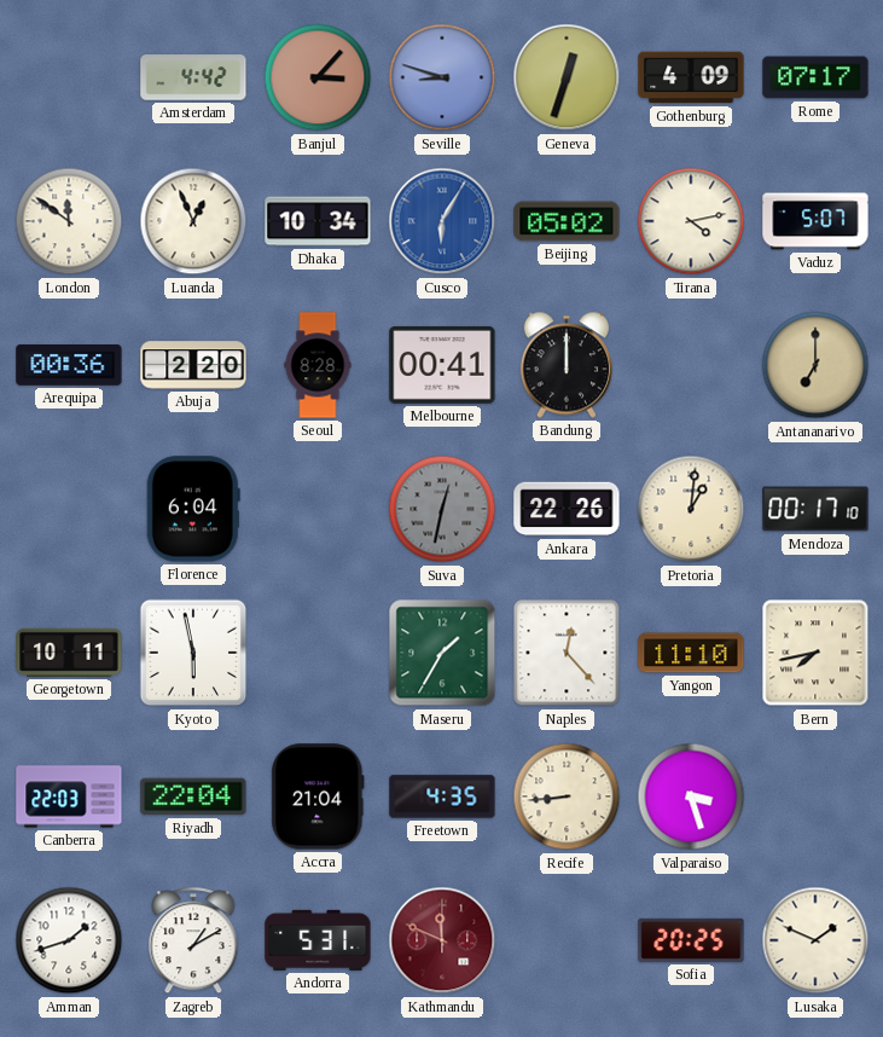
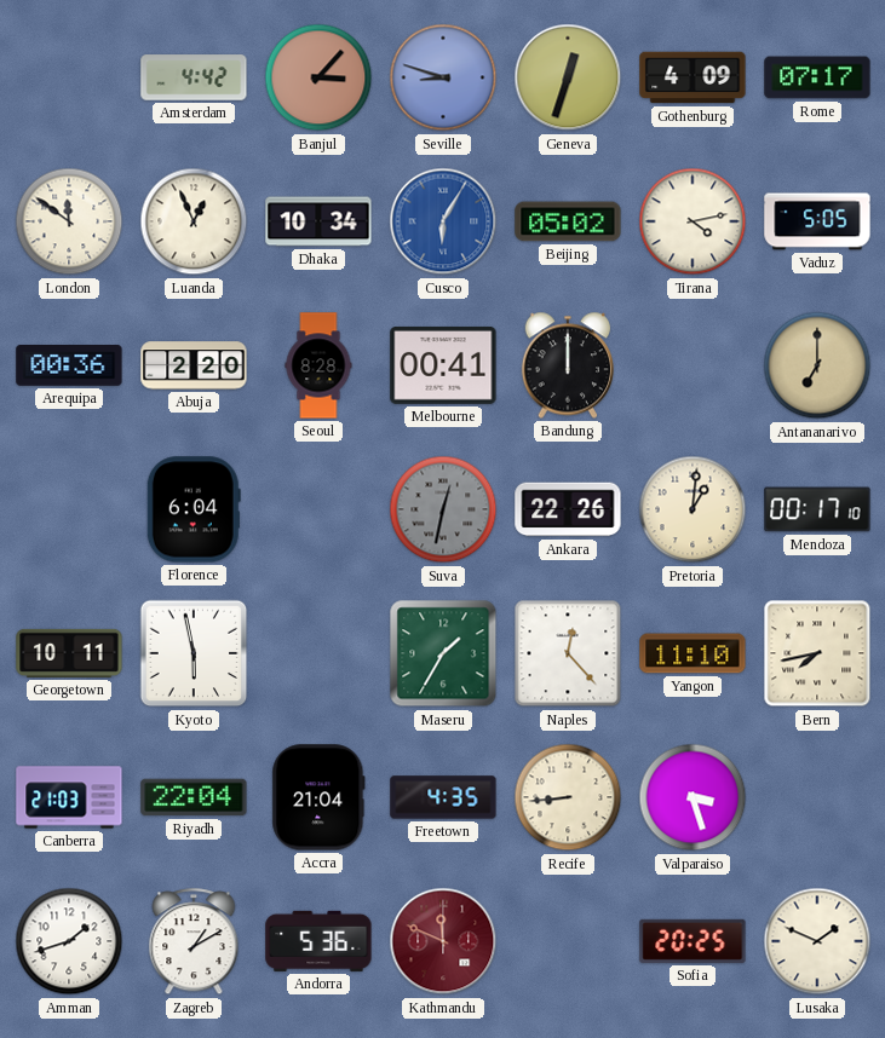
Vaduz: 5:07 -> 5:05 (817, 221)
Canberra: 22:03 -> 21:03 (69, 797)
Andorra: 5:31 -> 5:36 (318, 941)
